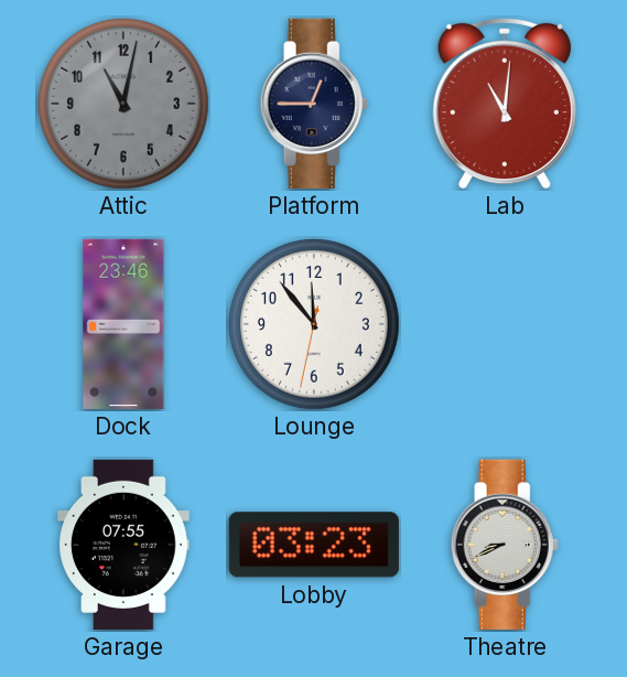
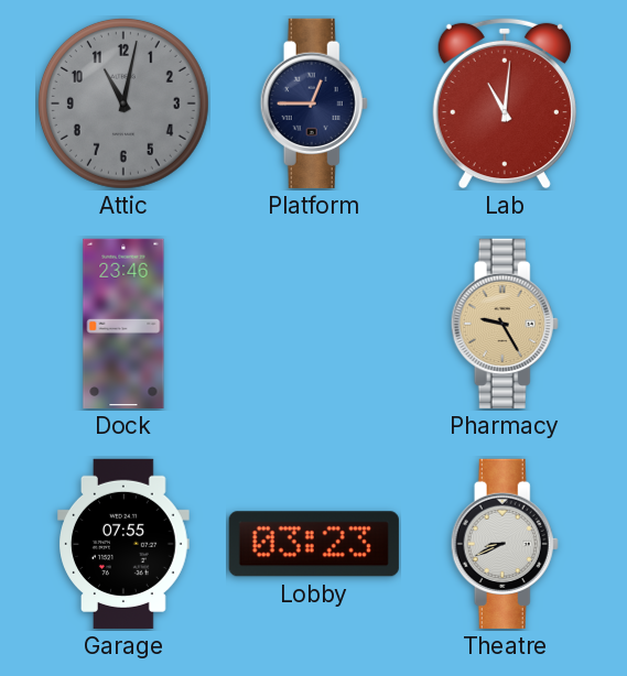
Lounge: 11:53 -> none (314, 324)
Pharmacy: none -> 9:25 (505, 324)
